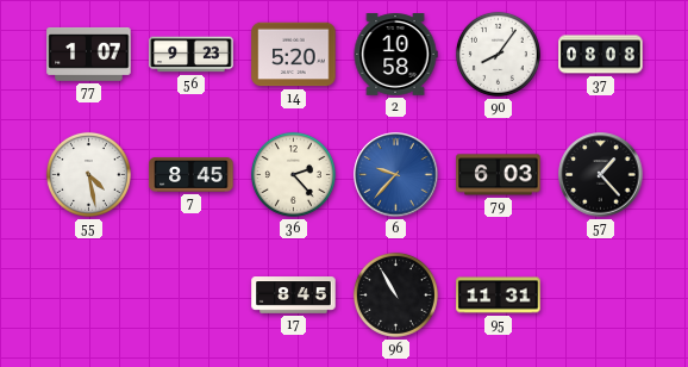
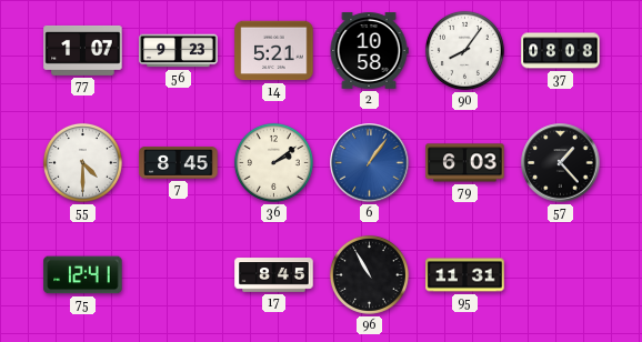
14: 5:20 -> 5:21 (274, 51)
55: 4:28 -> 4:30 (82, 162)
36: 2:23 -> 2:09 (273, 162)
6: 9:37 -> 1:06 (370, 163)
75: none -> 12:41 (83, 275)
